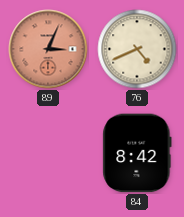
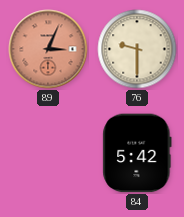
76: 4:41 -> 9:30 (137, 49)
84: 8:42 -> 5:42 (137, 153)
